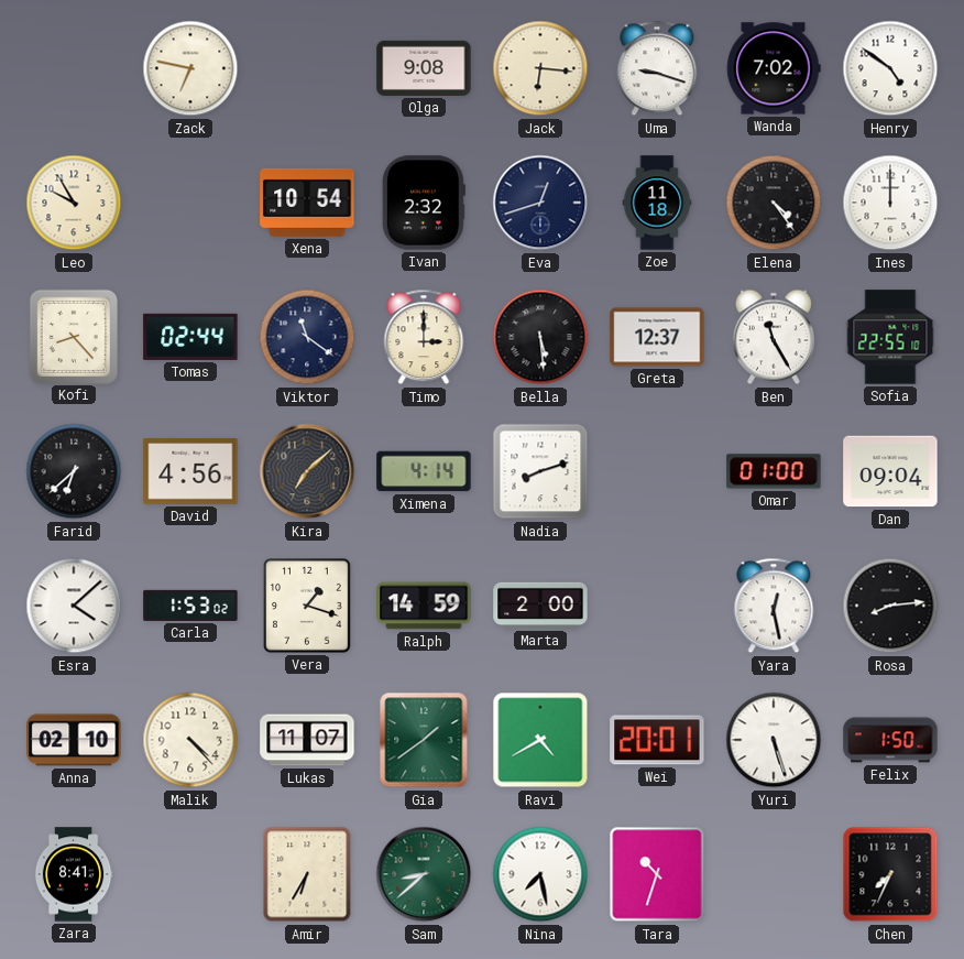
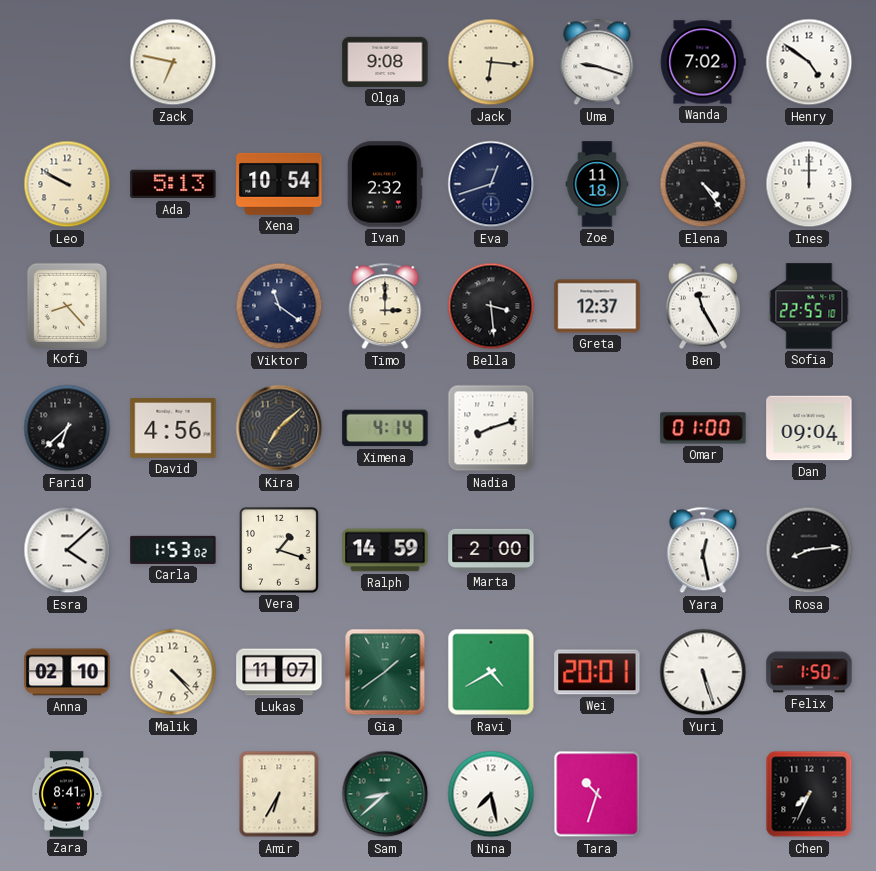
Leo: 9:55 -> 9:50 (67, 184)
Ada: none -> 5:13 (173, 184)
Tomas: 02:44 -> none (190, 337)
Bella: 5:29 -> 3:29 (491, 306)
